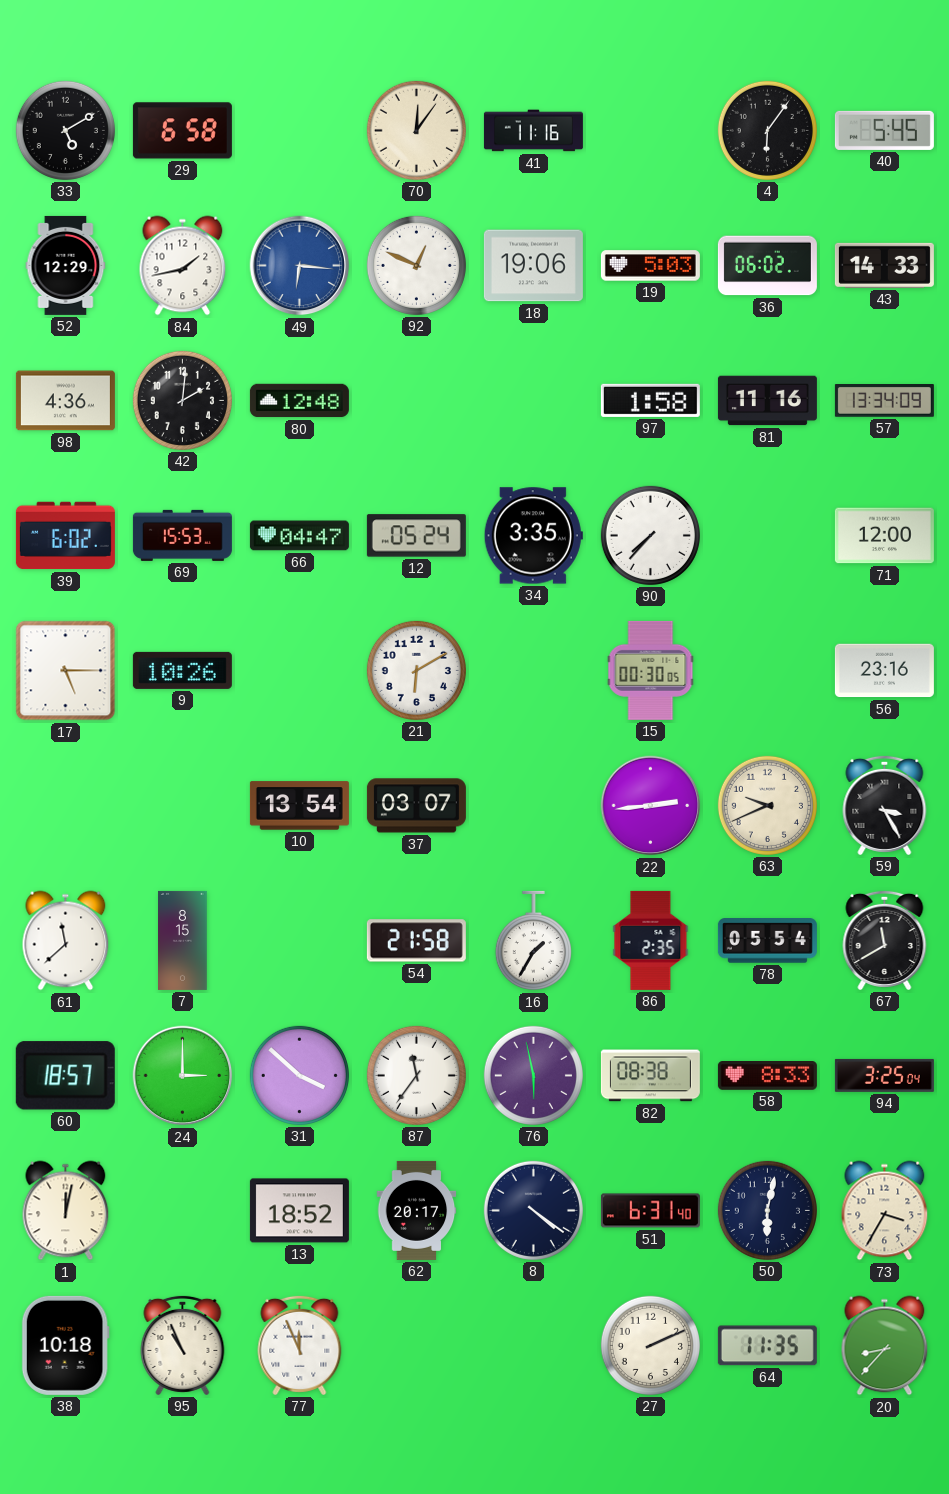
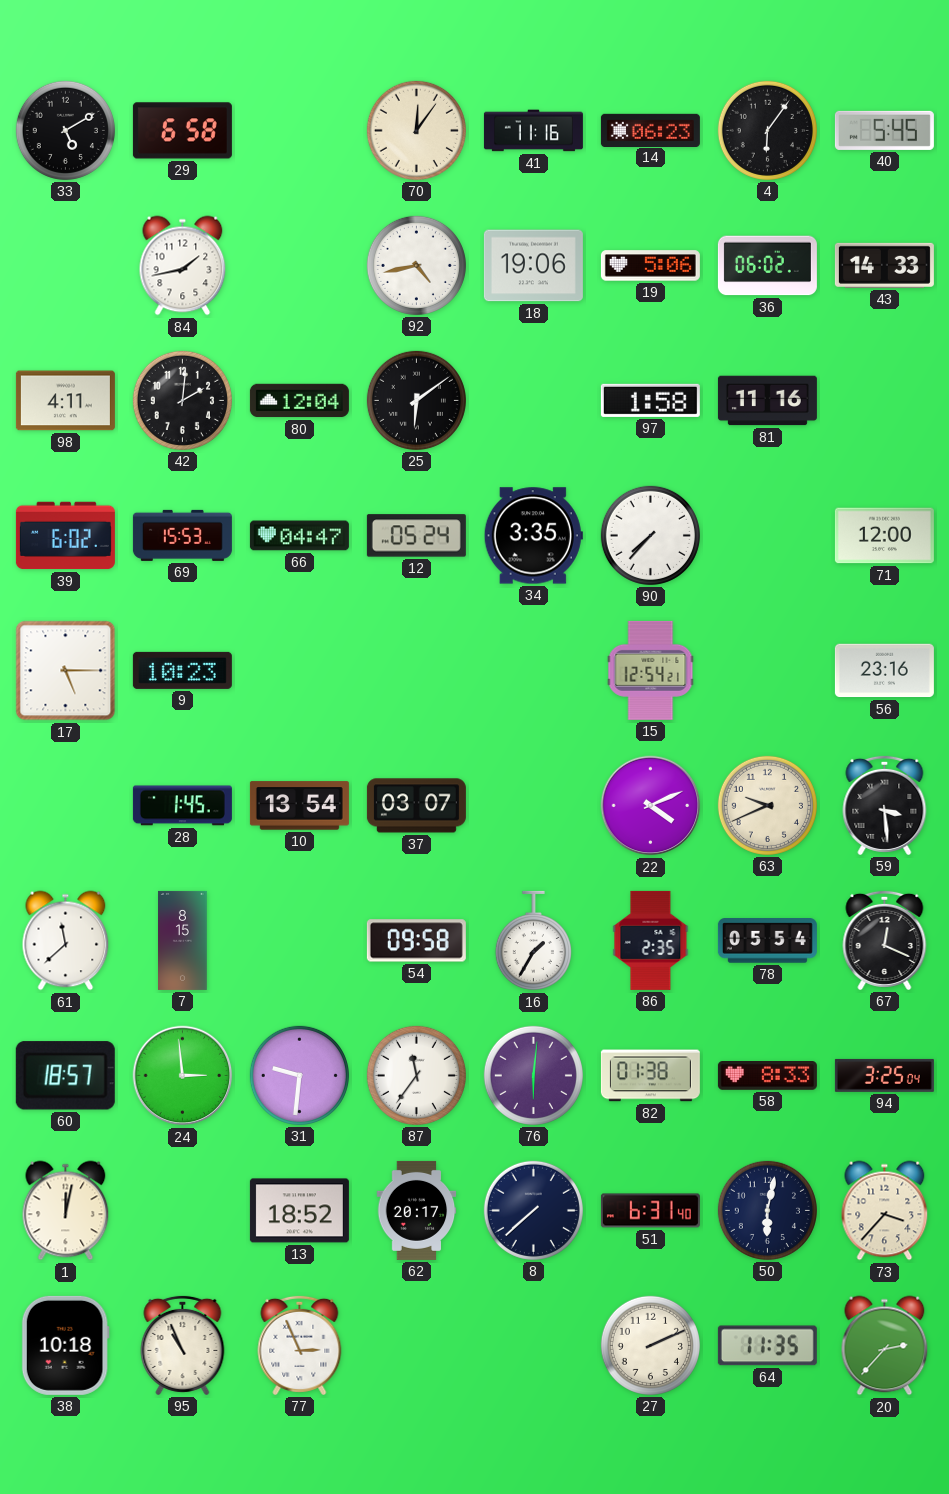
14: none -> 06:23 (650, 130)
52: 12:29 -> none (66, 265)
49: 6:16 -> none (300, 266)
92: 12:49 -> 4:43 (416, 265)
19: 5:03 -> 5:06 (650, 266)
98: 4:36 -> 4:11 (65, 401)
80: 12:48 -> 12:04 (299, 401)
25: none -> 6:09 (416, 400)
57: 13:34 -> none (884, 401)
9: 10:26 -> 10:23 (182, 670)
21: 6:10 -> none (416, 670)
15: 00:30 -> 12:54 (651, 670)
28: none -> 1:45 (182, 806)
22: 2:44 -> 4:11 (651, 806)
59: 3:25 -> 3:29 (885, 805)
54: 21:58 -> 09:58 (416, 941)
67: 11:40 -> 12:19 (885, 940)
24: 3:00 -> 2:59 (183, 1076)
31: 3:52 -> 9:31 (299, 1075)
76: 5:58 -> 6:01 (533, 1075)
82: 08:38 -> 01:38 (650, 1076)
8: 4:21 -> 7:38 (533, 1210)
73: 3:35 -> 3:37 (885, 1211)
77: 11:56 -> 2:56 (300, 1345)
20: 8:37 -> 2:37 (885, 1346)
